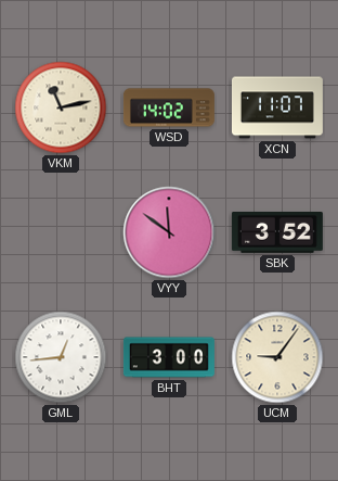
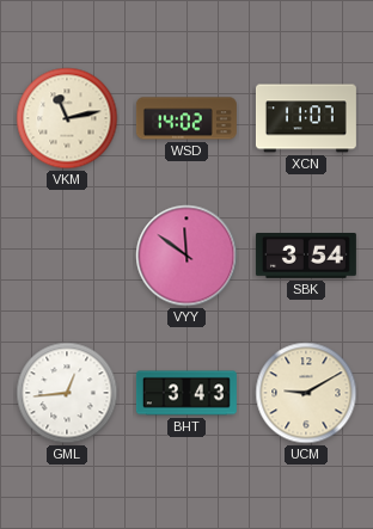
SBK: 3:52 -> 3:54 (306, 257)
BHT: 3:00 -> 3:43 (186, 393)
UCM: 9:06 -> 9:10 (306, 393)
